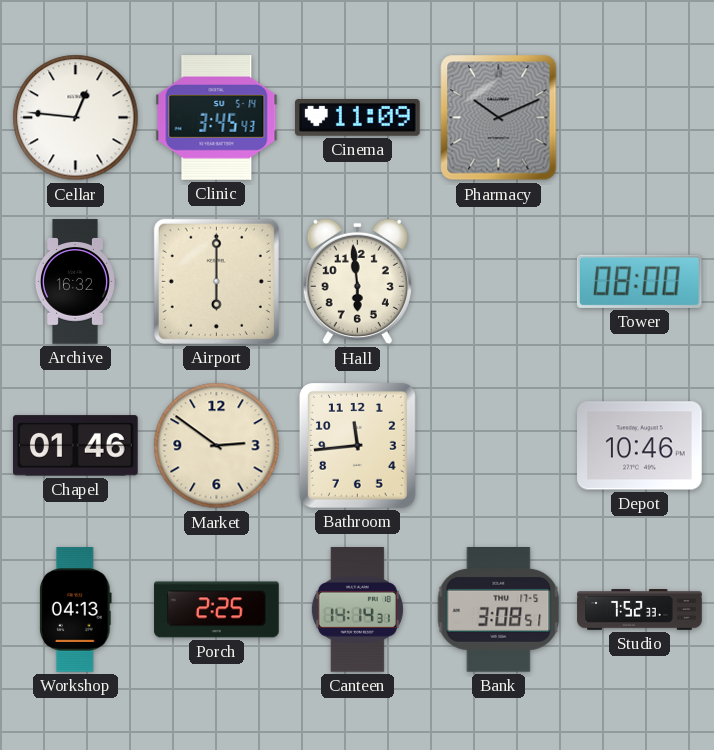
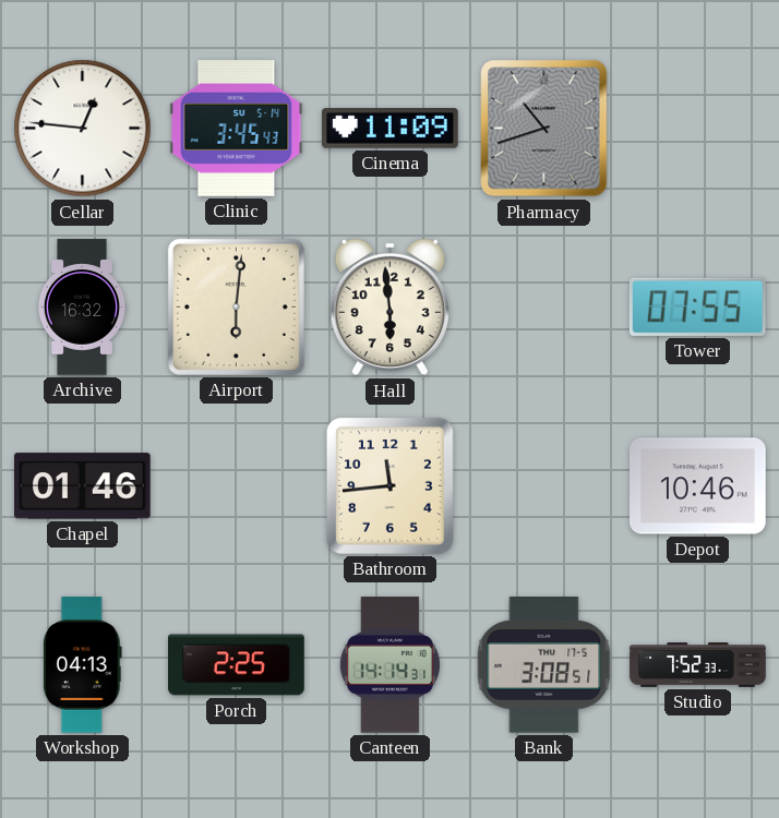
Pharmacy: 10:11 -> 10:42 (544, 129)
Airport: 6:00 -> 6:01 (236, 306)
Tower: 08:00 -> 07:55 (697, 306)
Market: 2:51 -> none (217, 446)
